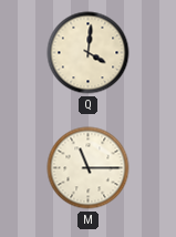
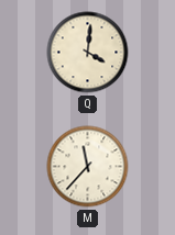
M: 11:15 -> 11:37 (88, 167)
